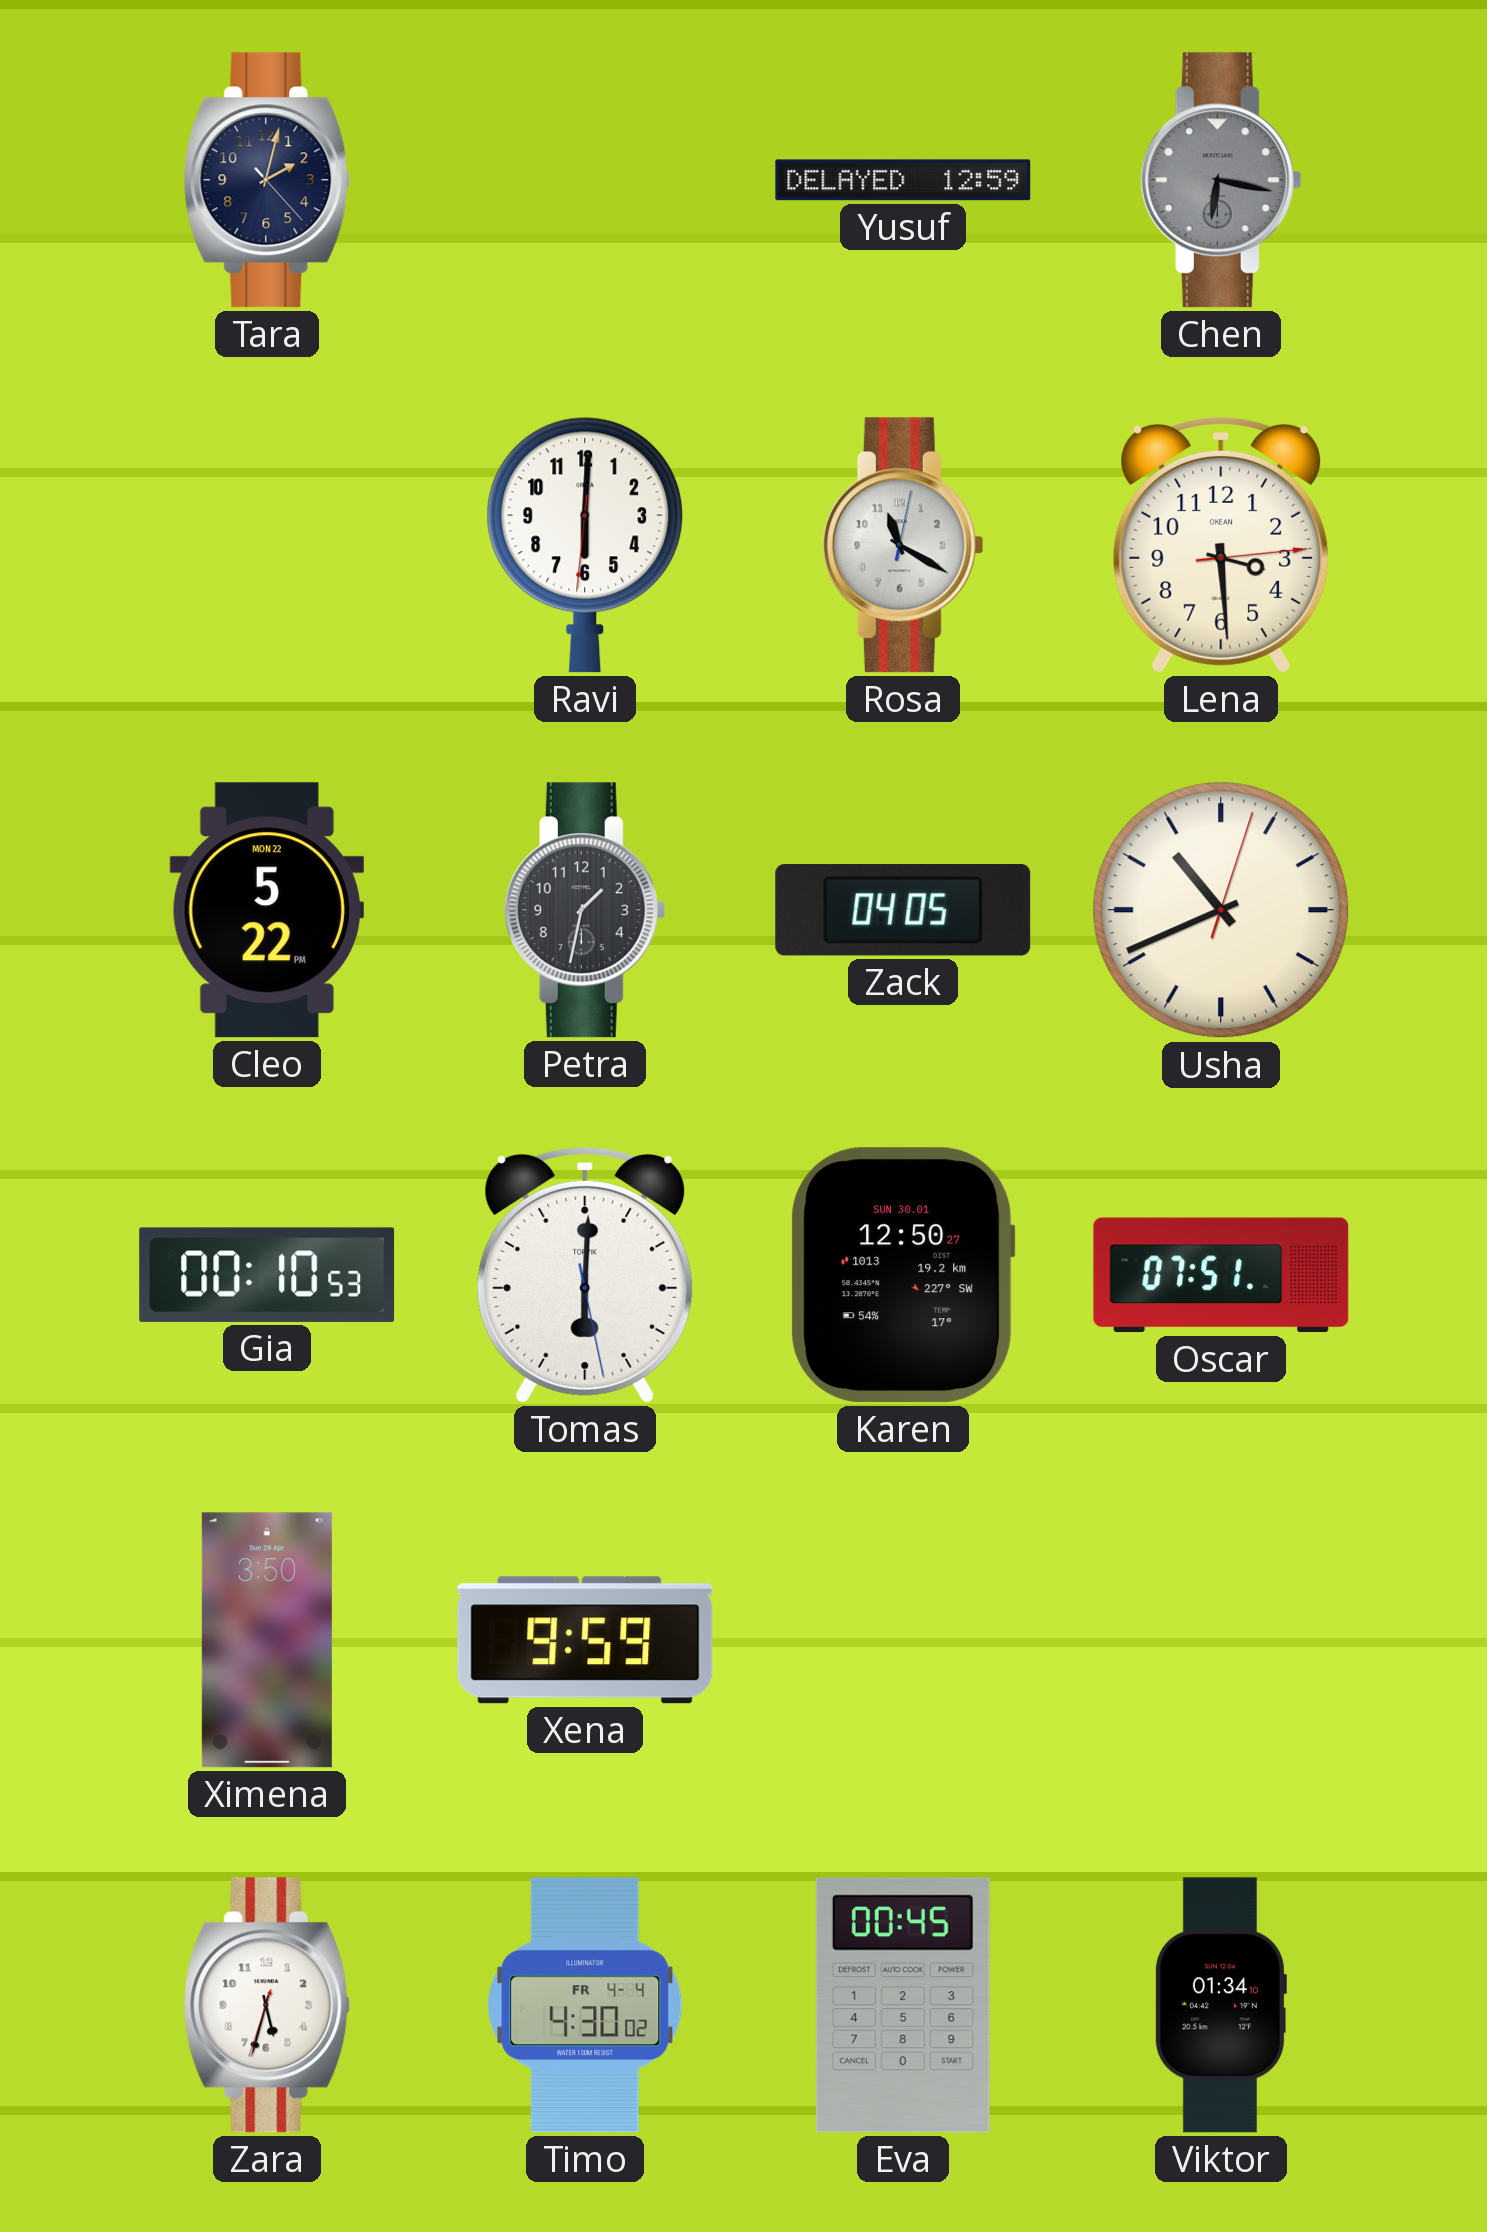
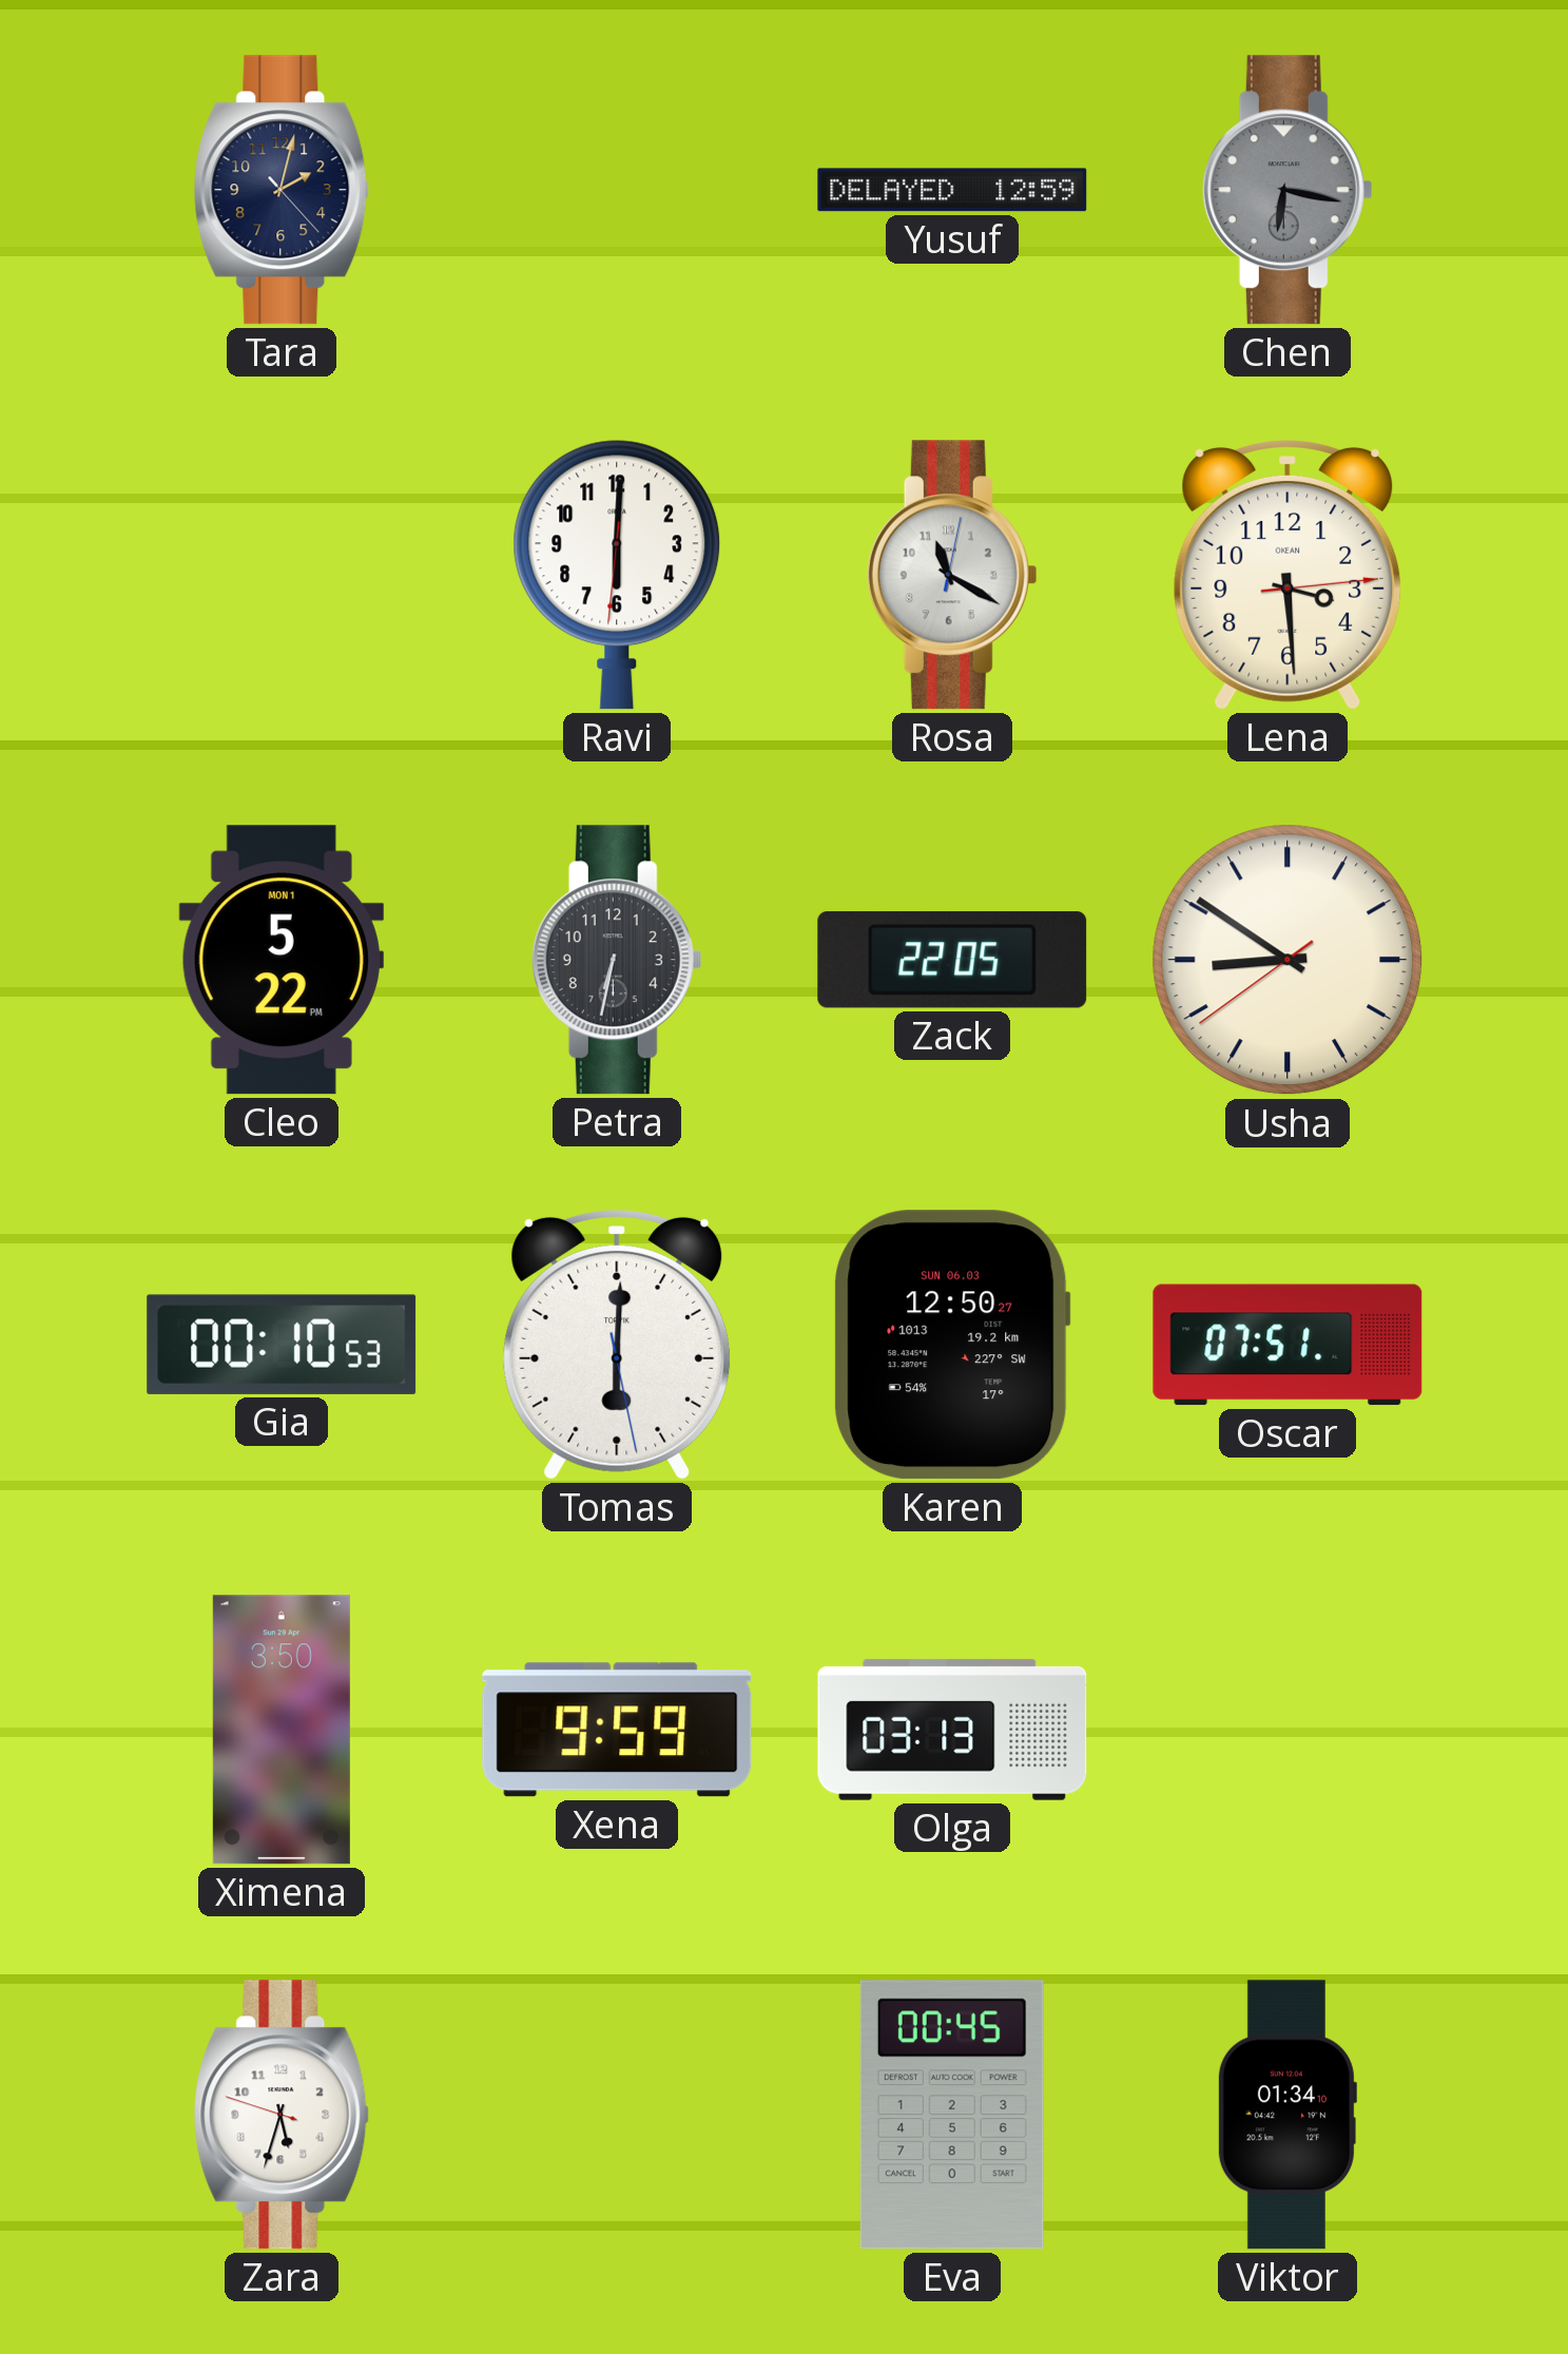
Cleo date: MON 22 -> MON 1 (282, 960)
Petra: 1:32 -> 6:32 (617, 960)
Zack: 04:05 -> 22:05 (952, 960)
Usha: 10:41 -> 8:50 (1288, 960)
Karen date: SUN 30.01 -> SUN 06.03 (952, 1345)
Olga: none -> 03:13 (952, 1730)
Zara: 5:32:33 -> 5:32:48 (282, 2115)
Timo: 4:30 -> none (585, 2005)
